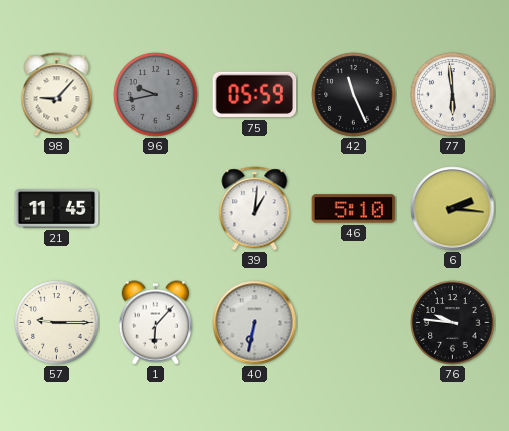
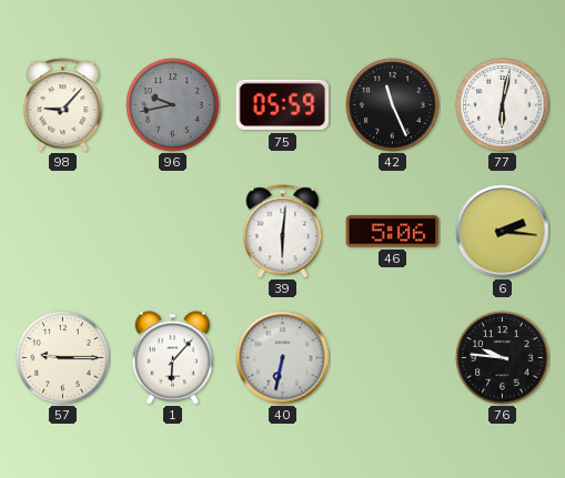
77: 5:59 -> 6:02 (503, 105)
21: 11:45 -> none (57, 209)
39: 1:01 -> 6:01 (283, 232)
46: 5:10 -> 5:06 (393, 232)
